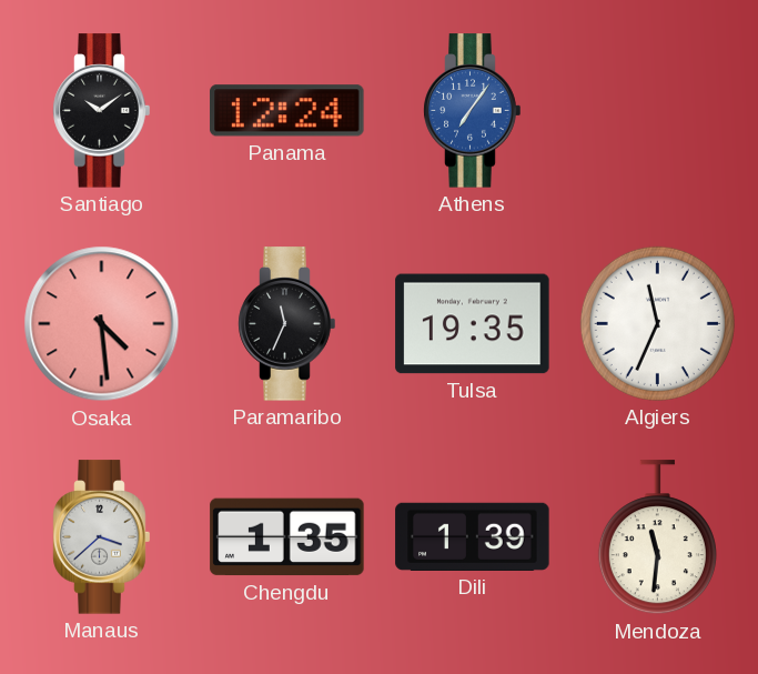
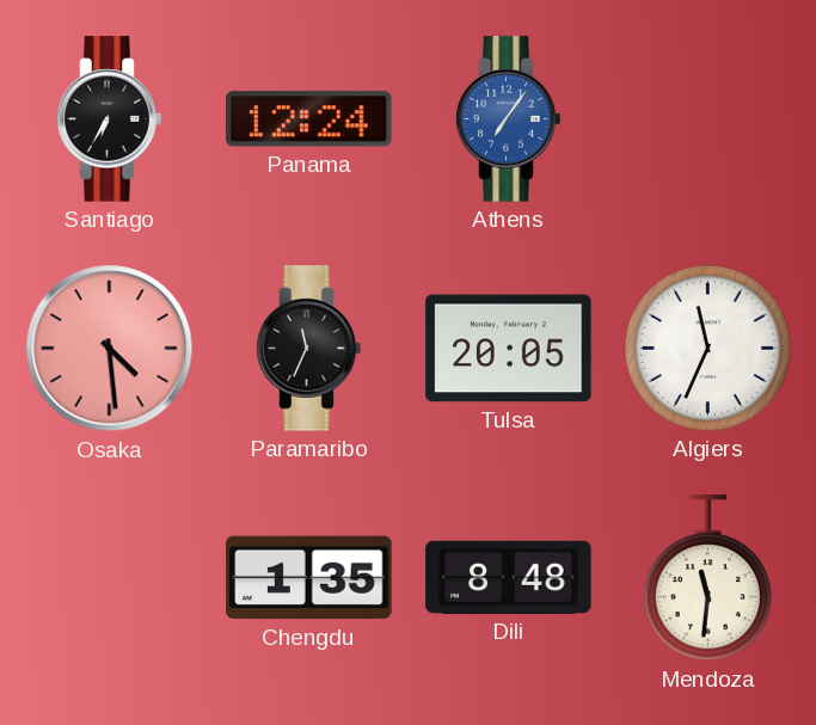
Santiago: 10:09 -> 6:35 (110, 119)
Tulsa: 19:35 -> 20:05 (509, 349)
Manaus: 3:38 -> none (102, 537)
Dili: 1:39 -> 8:48 (509, 577)
